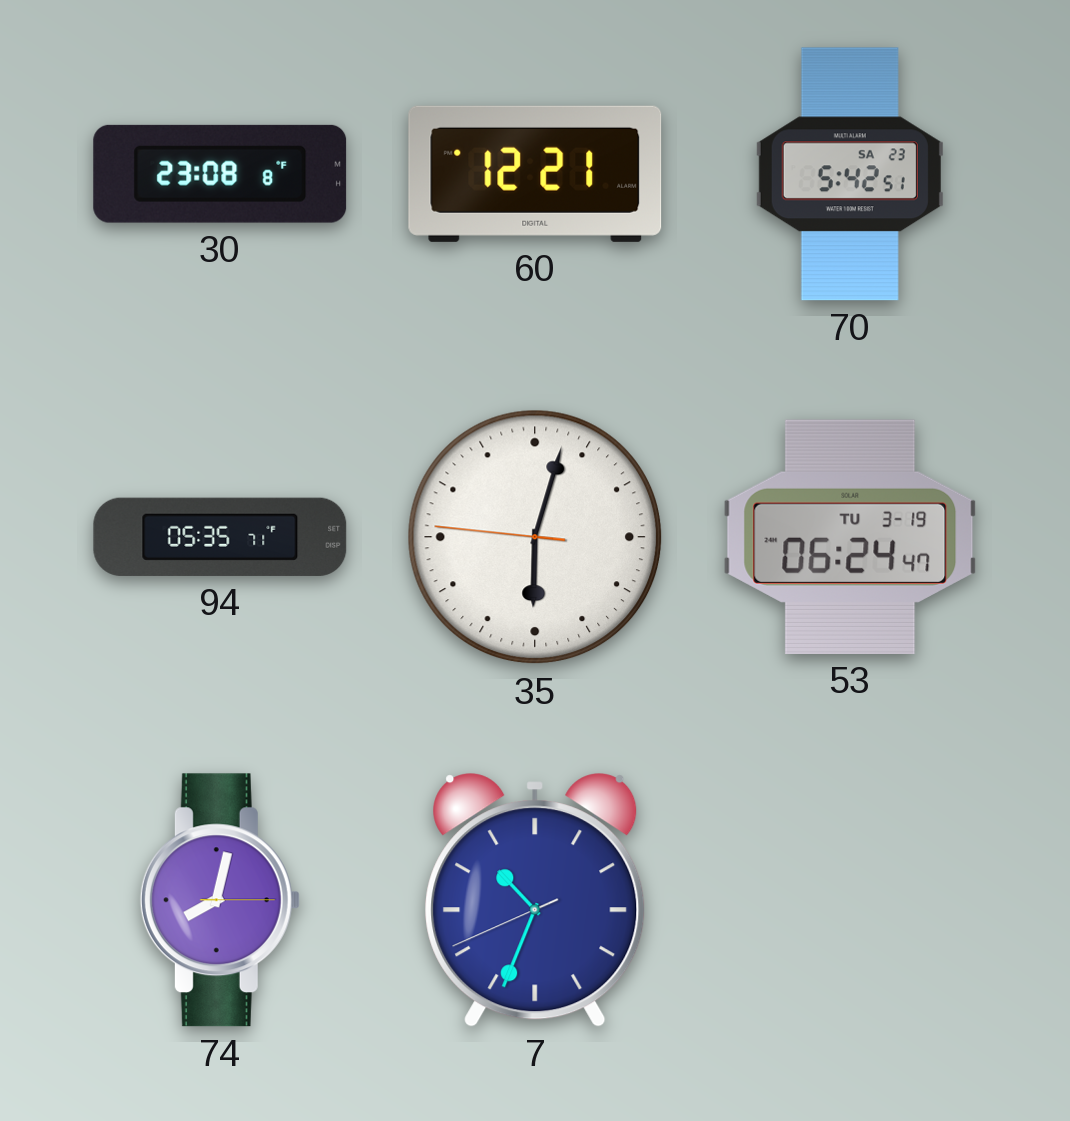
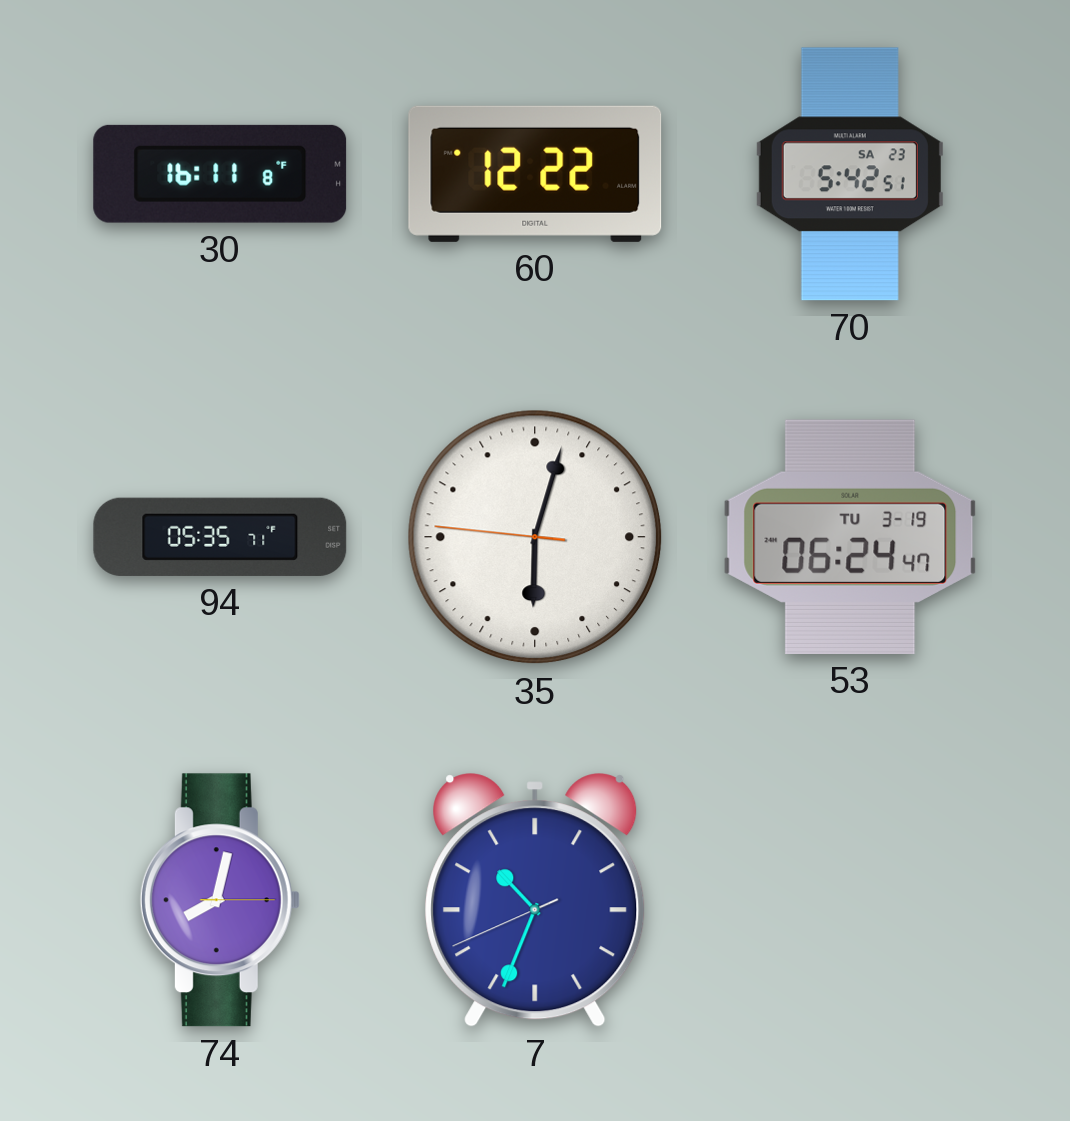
30: 23:08 -> 16:11 (220, 174)
60: 12:21 -> 12:22 (535, 174)
